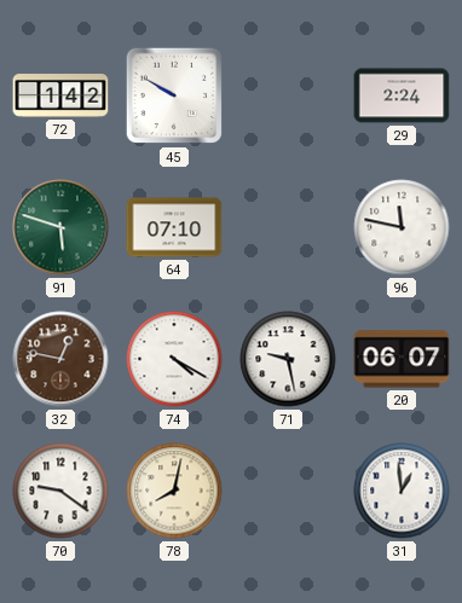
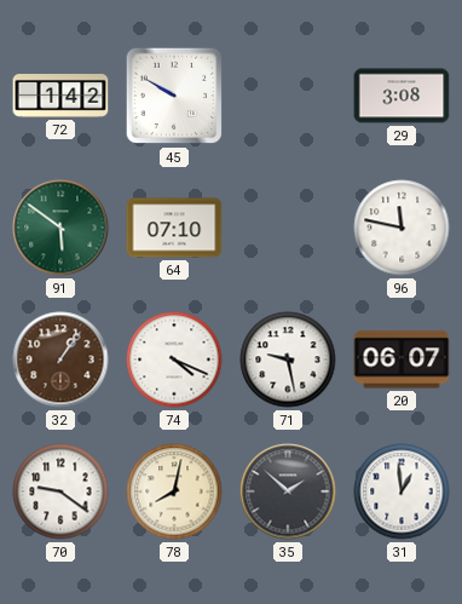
29: 2:24 -> 3:08 (402, 96)
91: 5:48 -> 5:51 (60, 228)
32: 12:47 -> 1:06 (60, 359)
74: 4:20 -> 4:19 (174, 359)
35: none -> 1:52 (288, 491)
